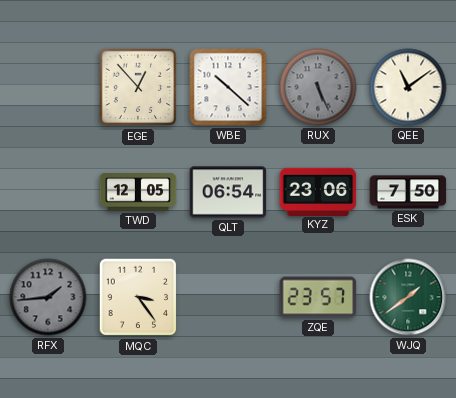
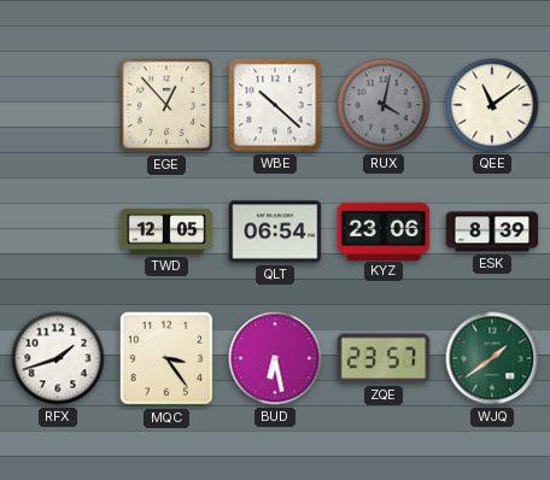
RUX: 5:26 -> 4:02 (384, 105)
ESK: 7:50 -> 8:39 (492, 232)
RFX: 1:44 -> 1:42 (58, 358)
RFX dial: grey -> white (58, 358)
BUD: none -> 6:28 (275, 358)
